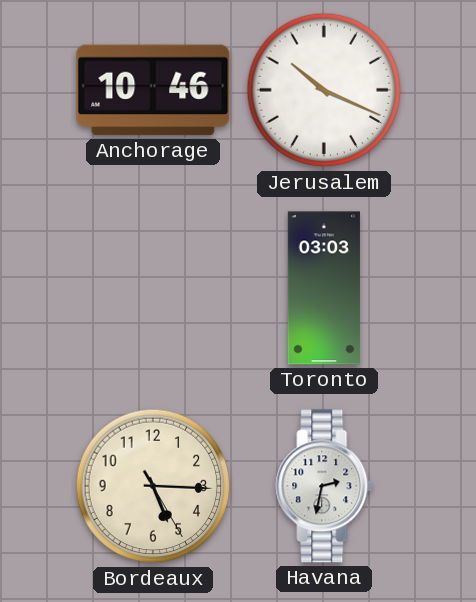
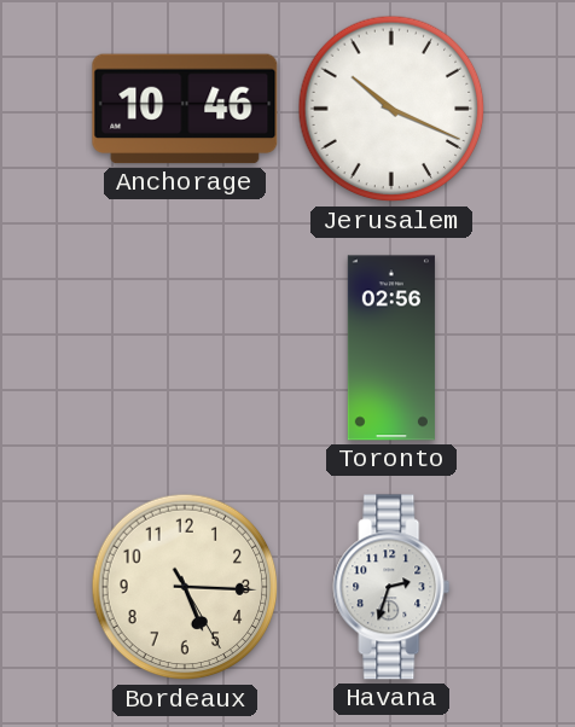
Toronto: 03:03 -> 02:56 (391, 348)
Havana: 2:32 -> 2:33 (391, 587)
